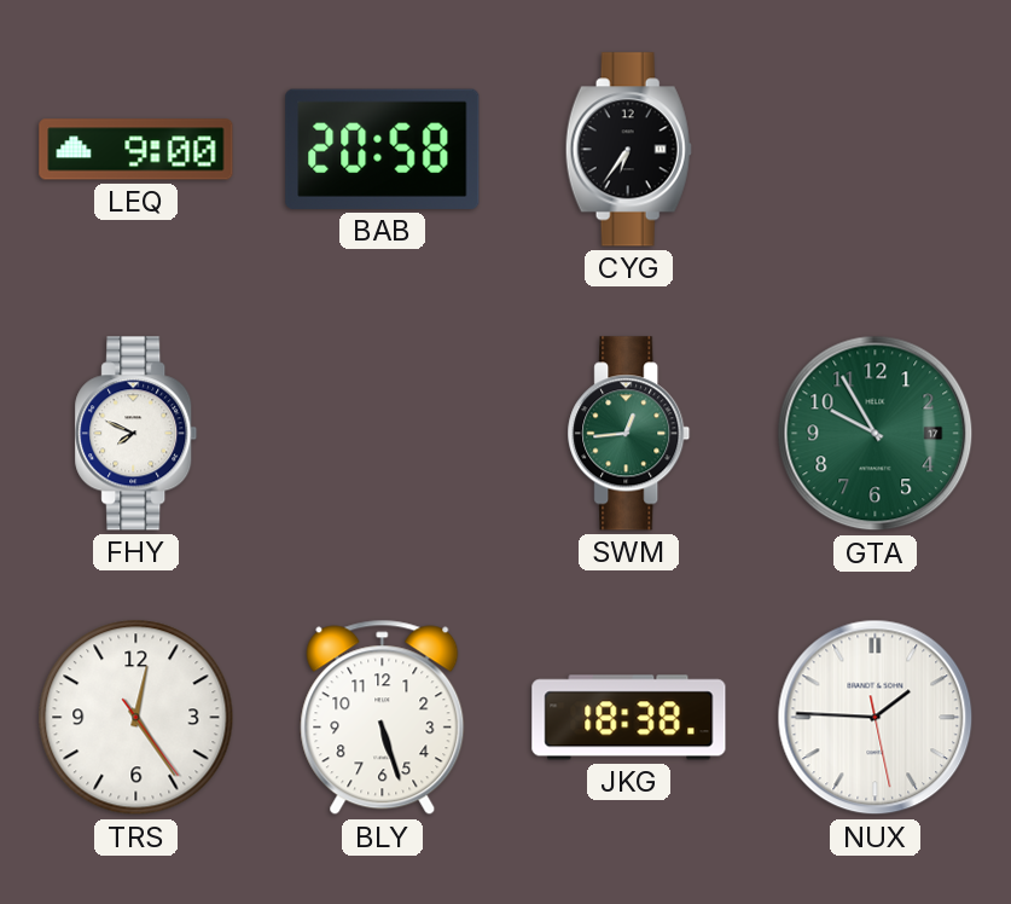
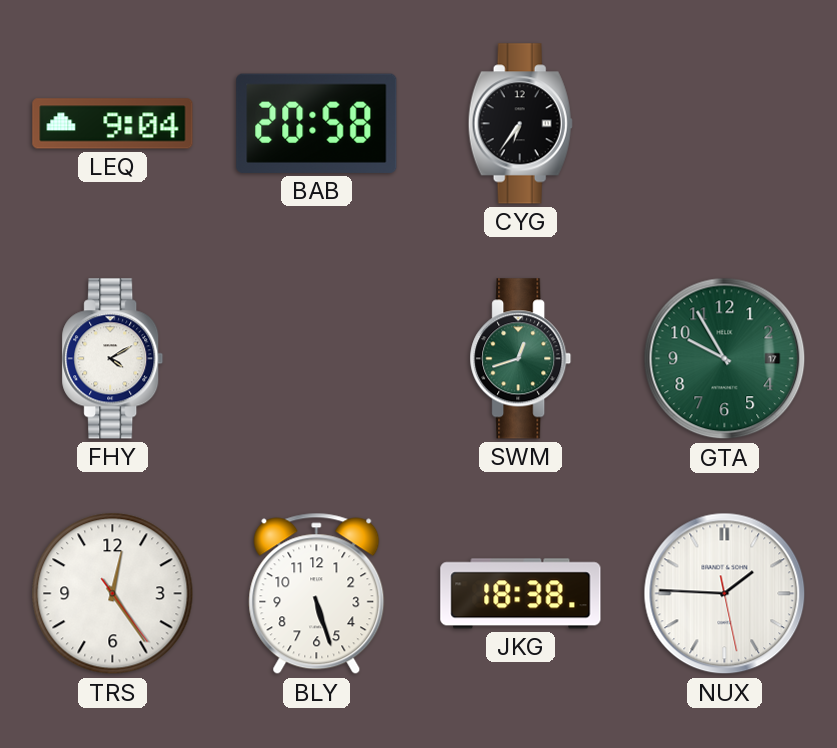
LEQ: 9:00 -> 9:04 (113, 124)
FHY: 7:49 -> 4:10 (113, 359)
SWM: 12:44 -> 12:42 (521, 359)
